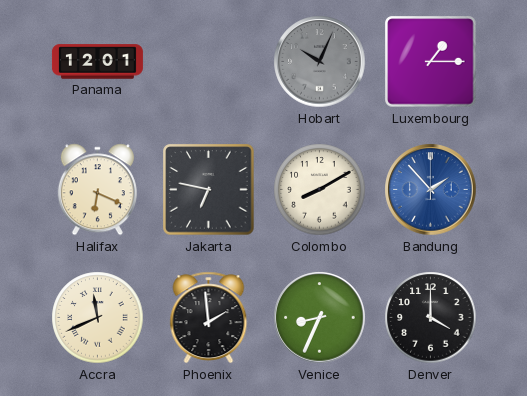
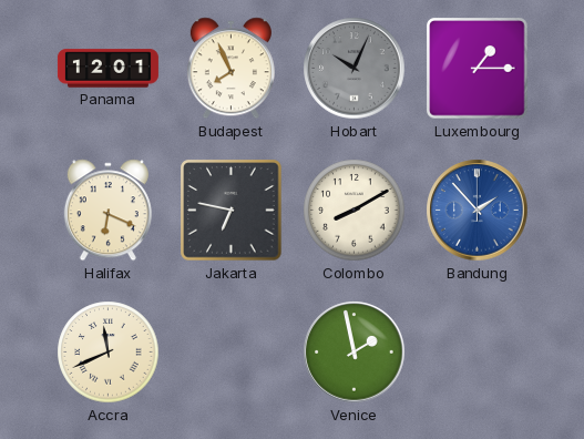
Budapest: none -> 7:56 (230, 69)
Phoenix: 1:59 -> none (209, 318)
Venice: 8:34 -> 1:58 (355, 353)
Denver: 4:00 -> none (431, 318)
